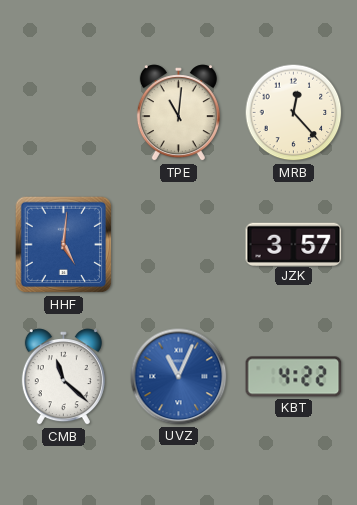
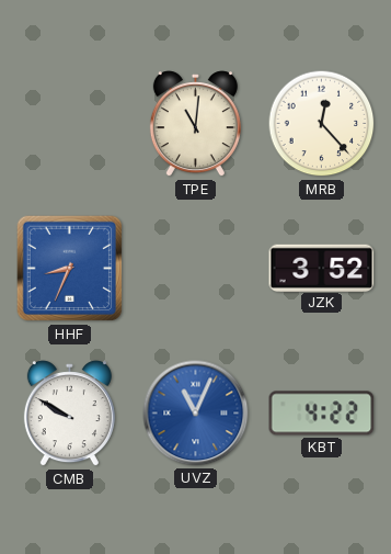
HHF: 5:01 -> 8:34 (70, 269)
JZK: 3:57 -> 3:52 (322, 268)
CMB: 11:22 -> 9:50 (69, 414)
